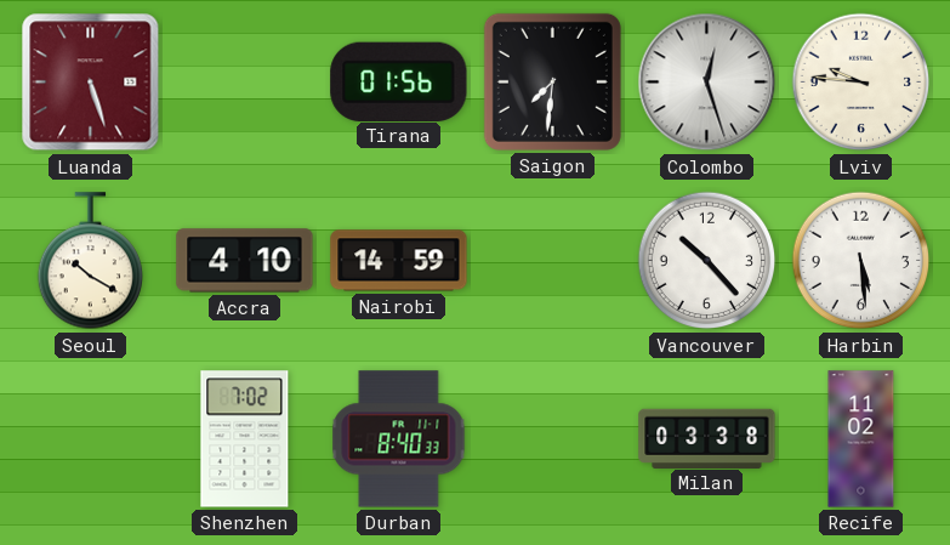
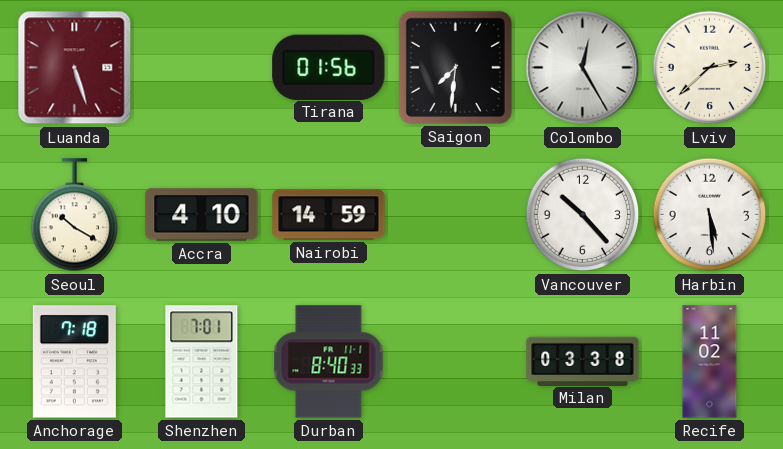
Colombo: 12:27 -> 12:25 (583, 68)
Lviv: 9:46 -> 2:38 (710, 68)
Anchorage: none -> 7:18 (74, 362)
Shenzhen: 7:02 -> 7:01 (202, 362)
